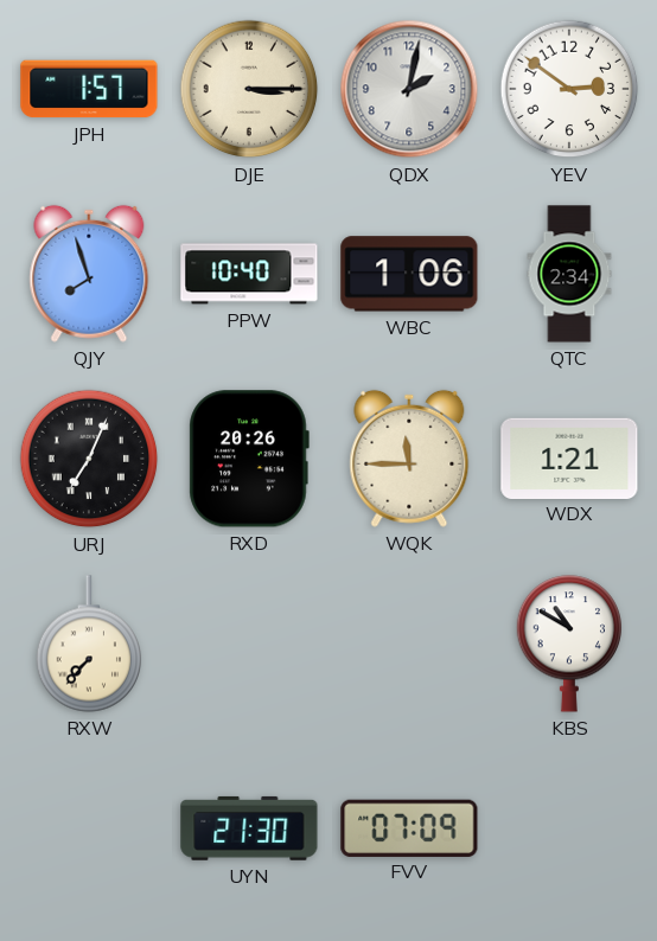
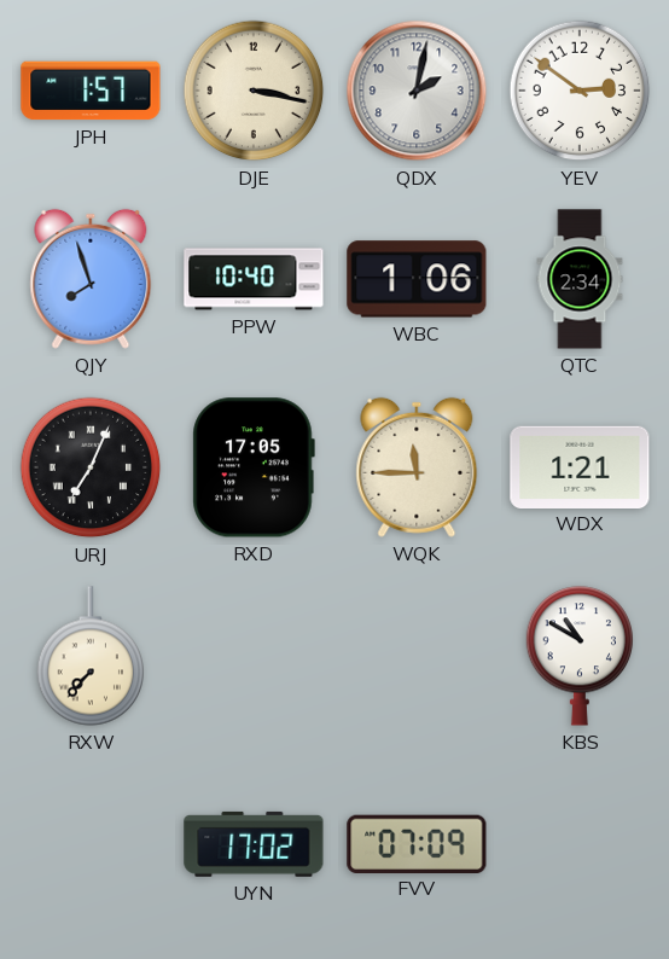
DJE: 3:15 -> 3:17 (254, 91)
RXD: 20:26 -> 17:05 (254, 467)
UYN: 21:30 -> 17:02 (254, 844)
